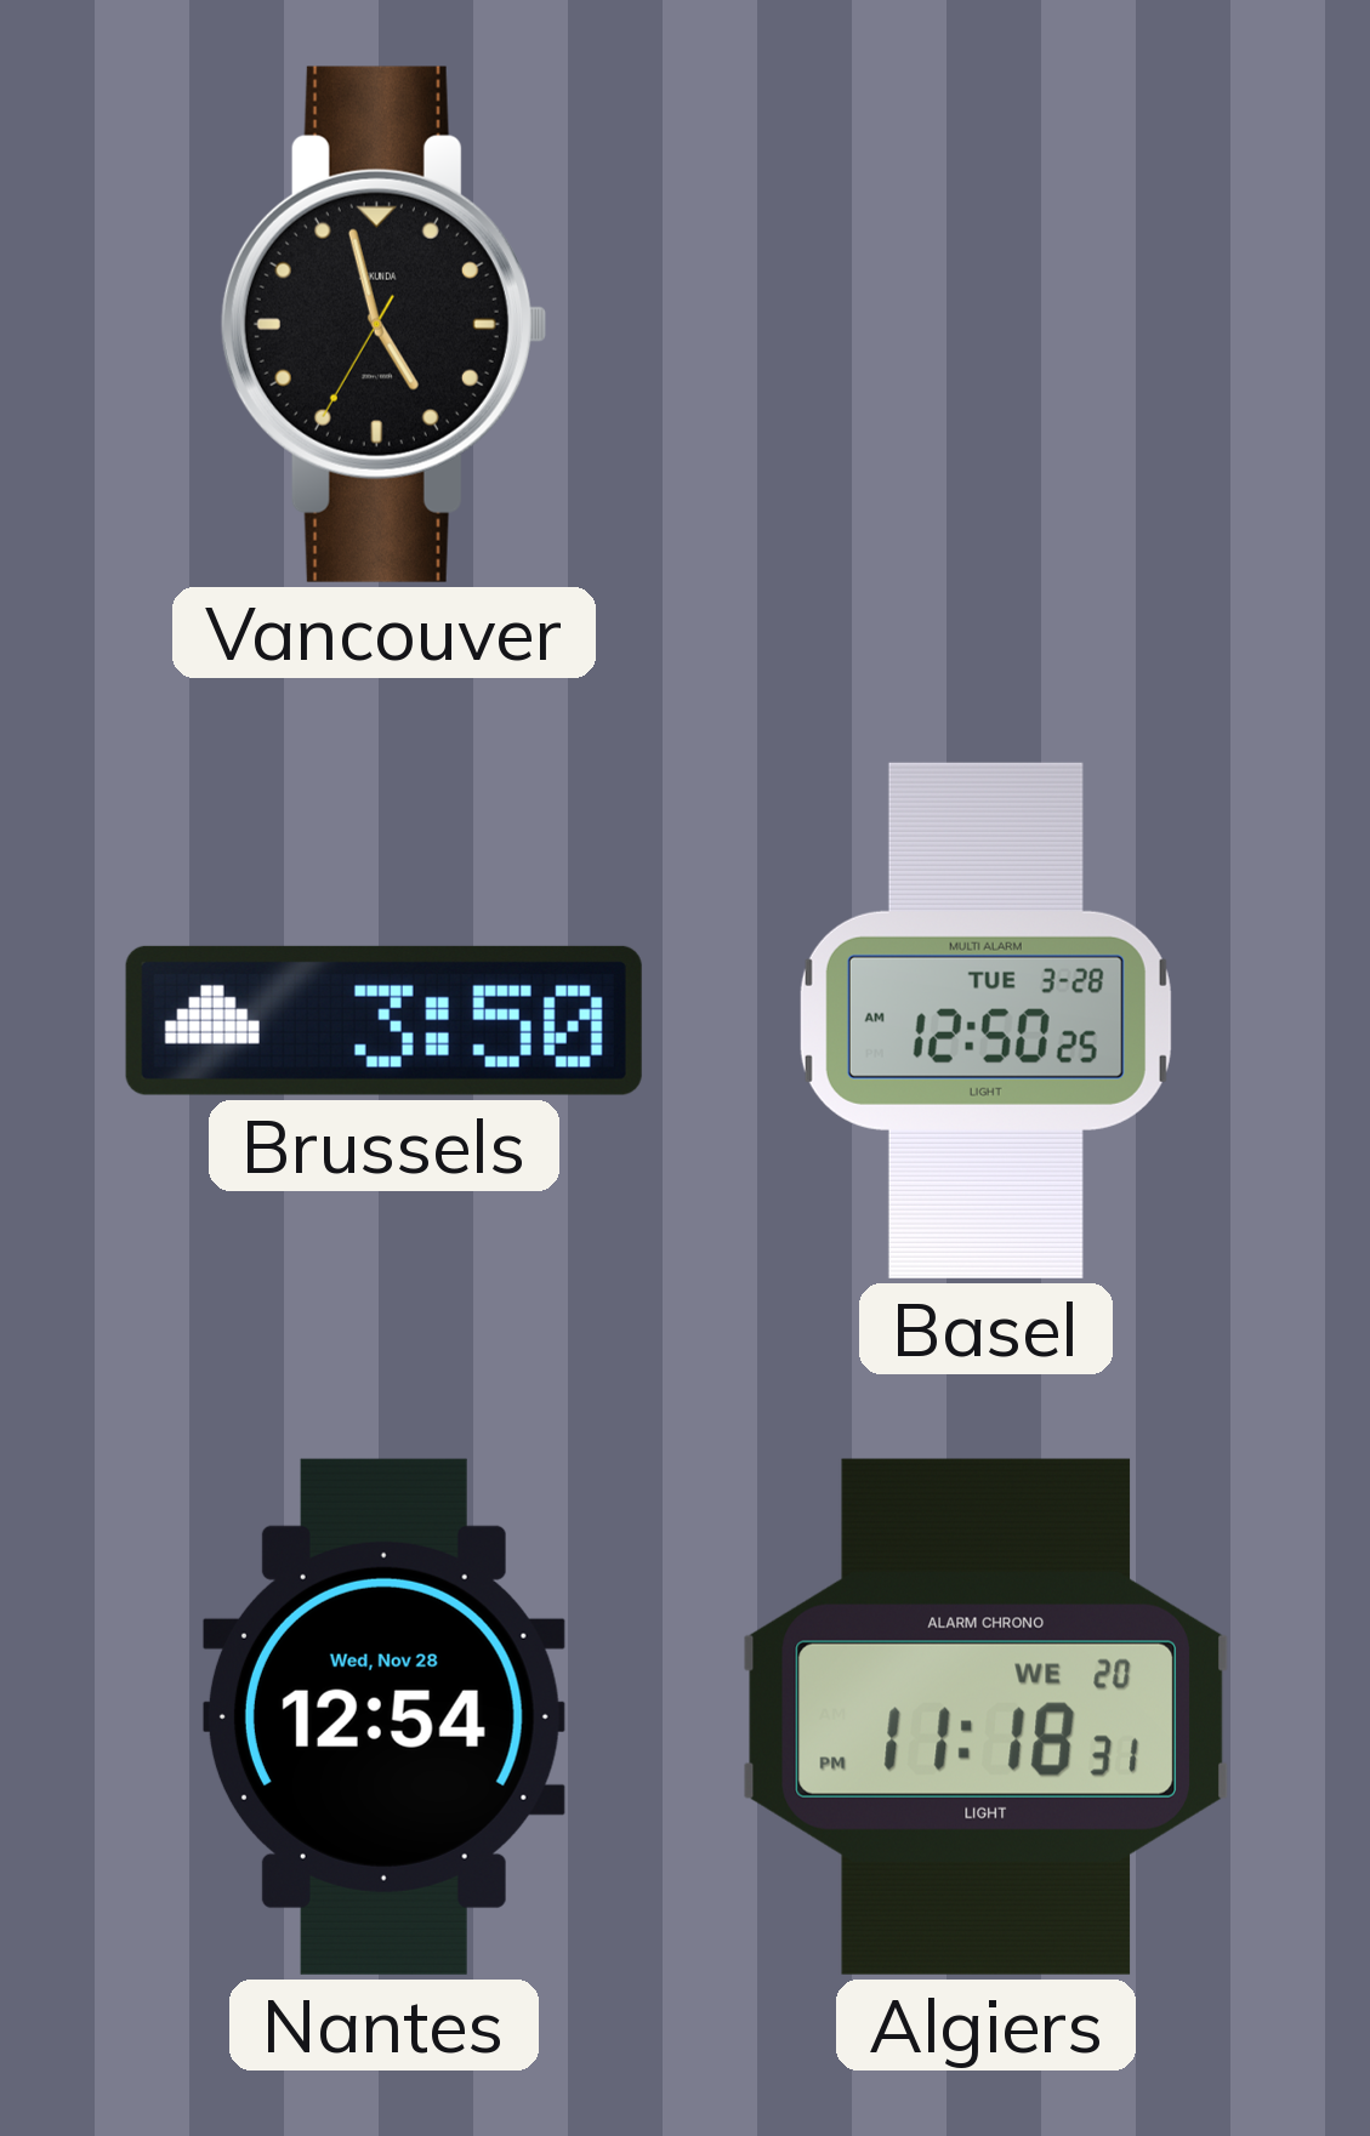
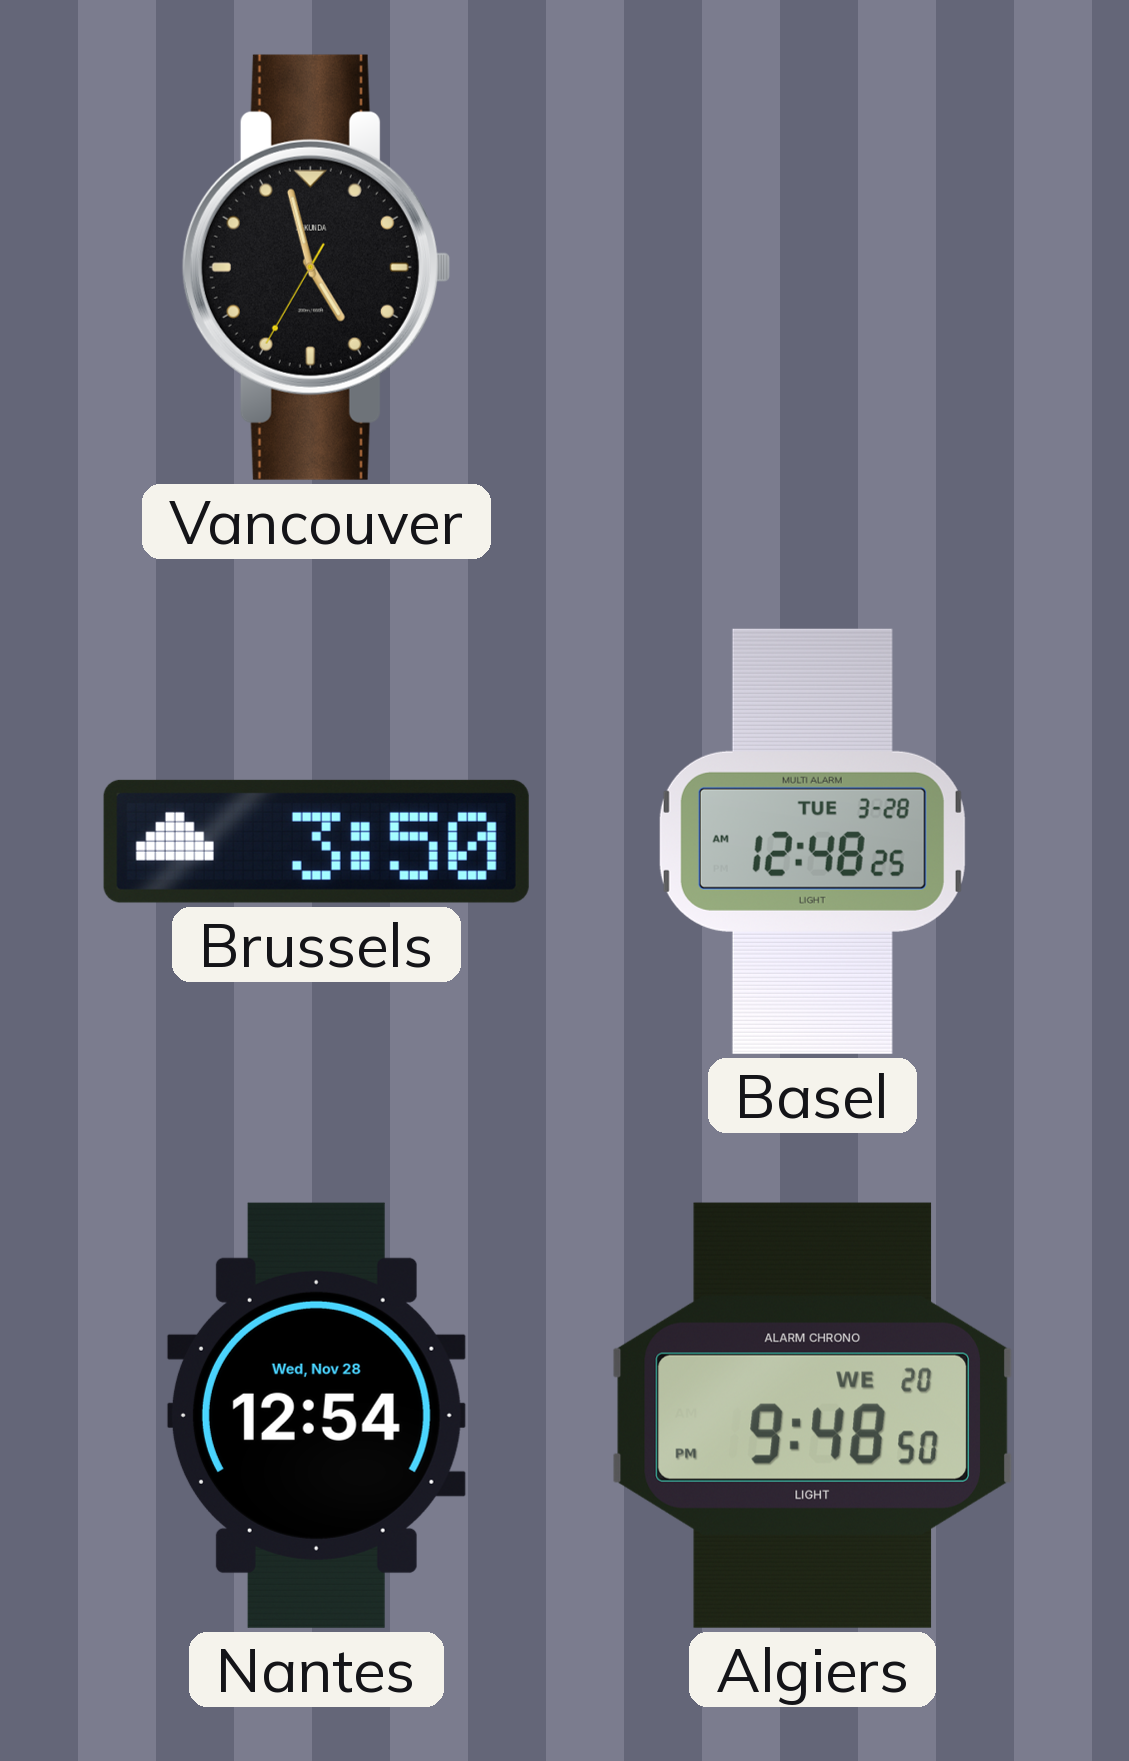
Basel: 12:50 -> 12:48 (812, 841)
Algiers: 11:18 -> 9:48 (812, 1415)
